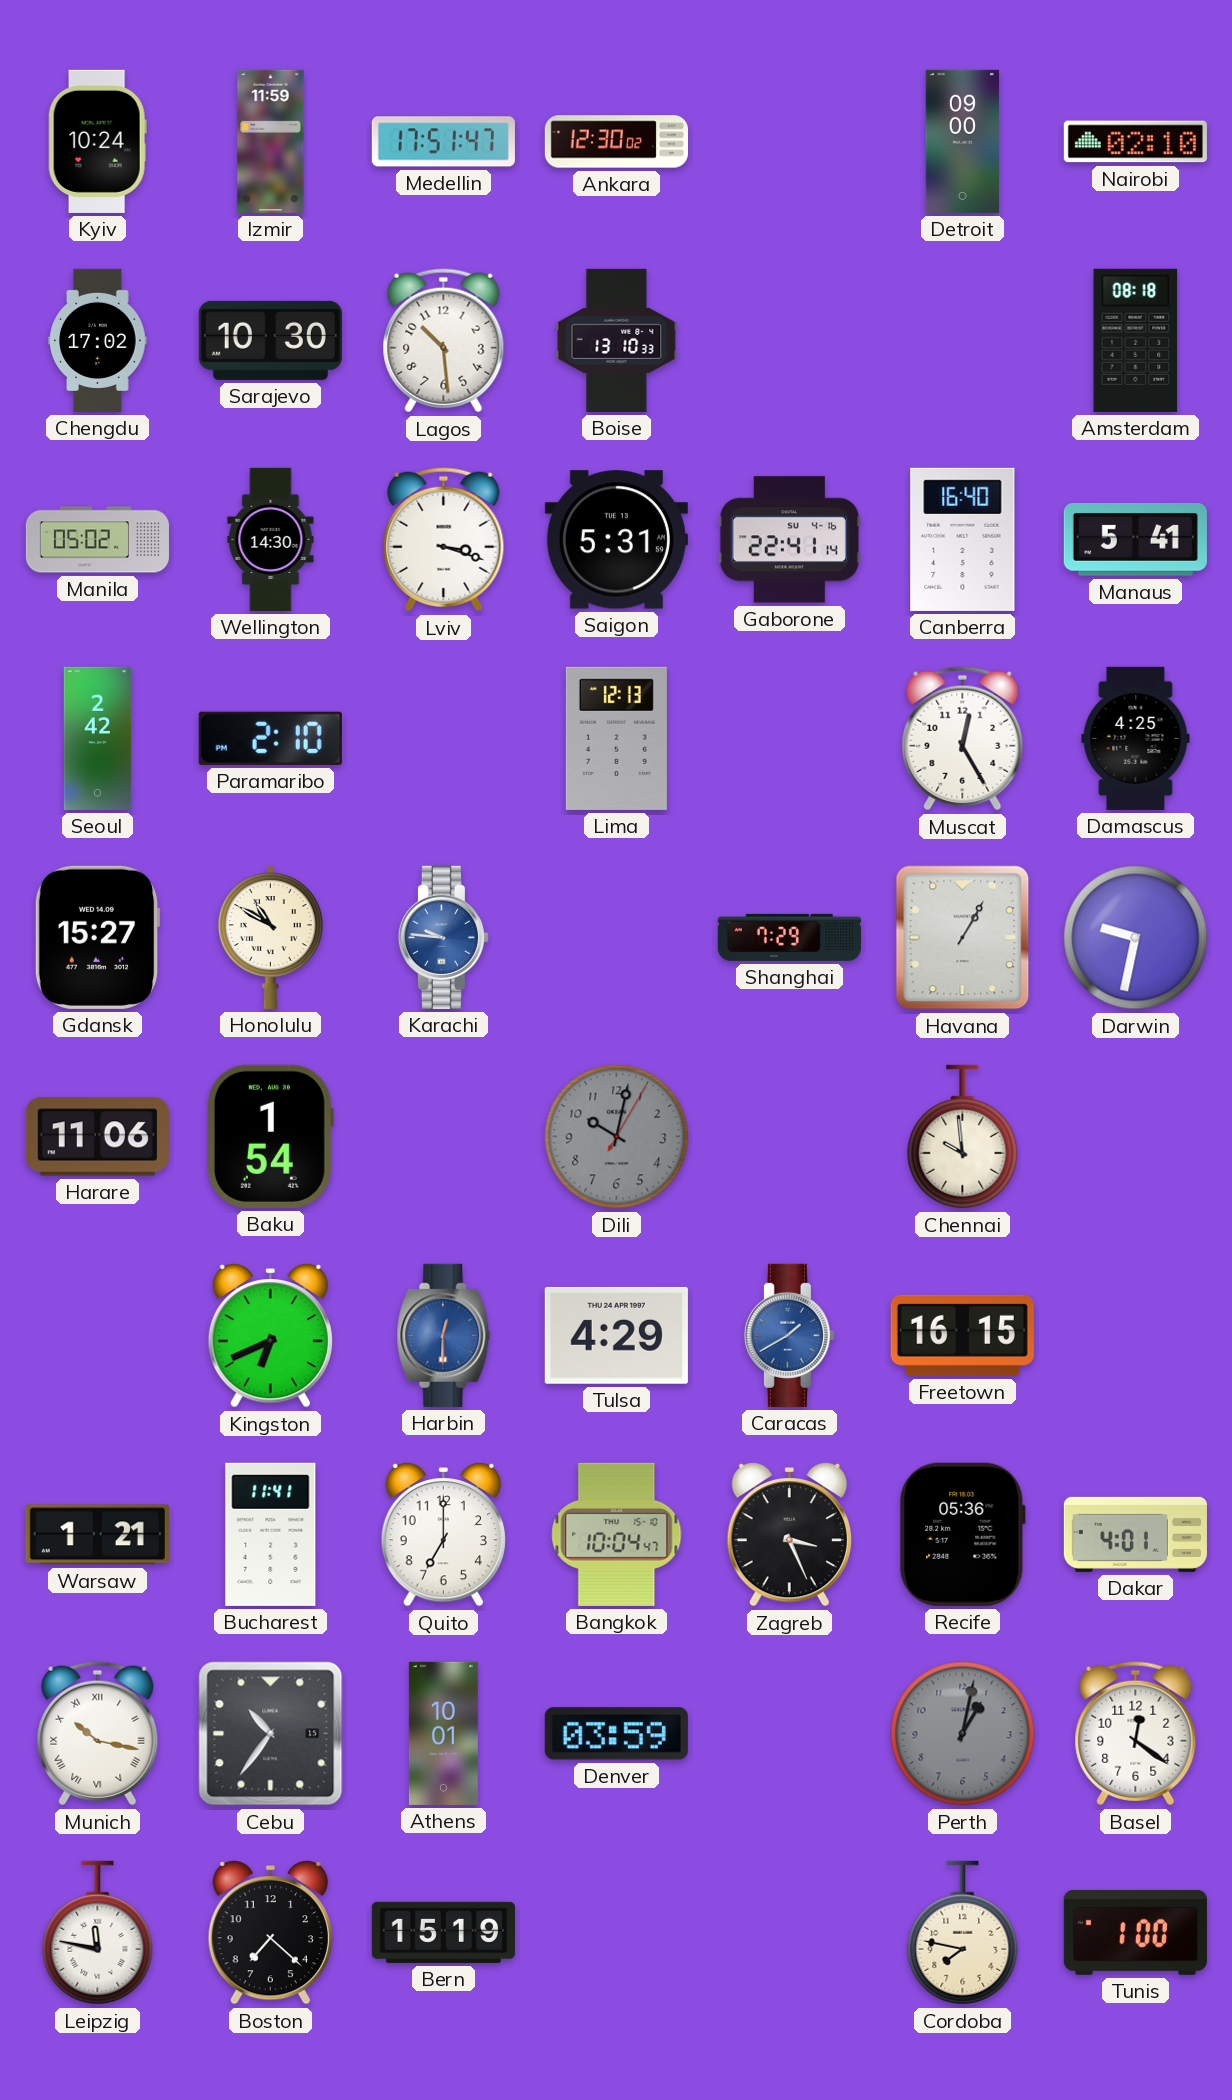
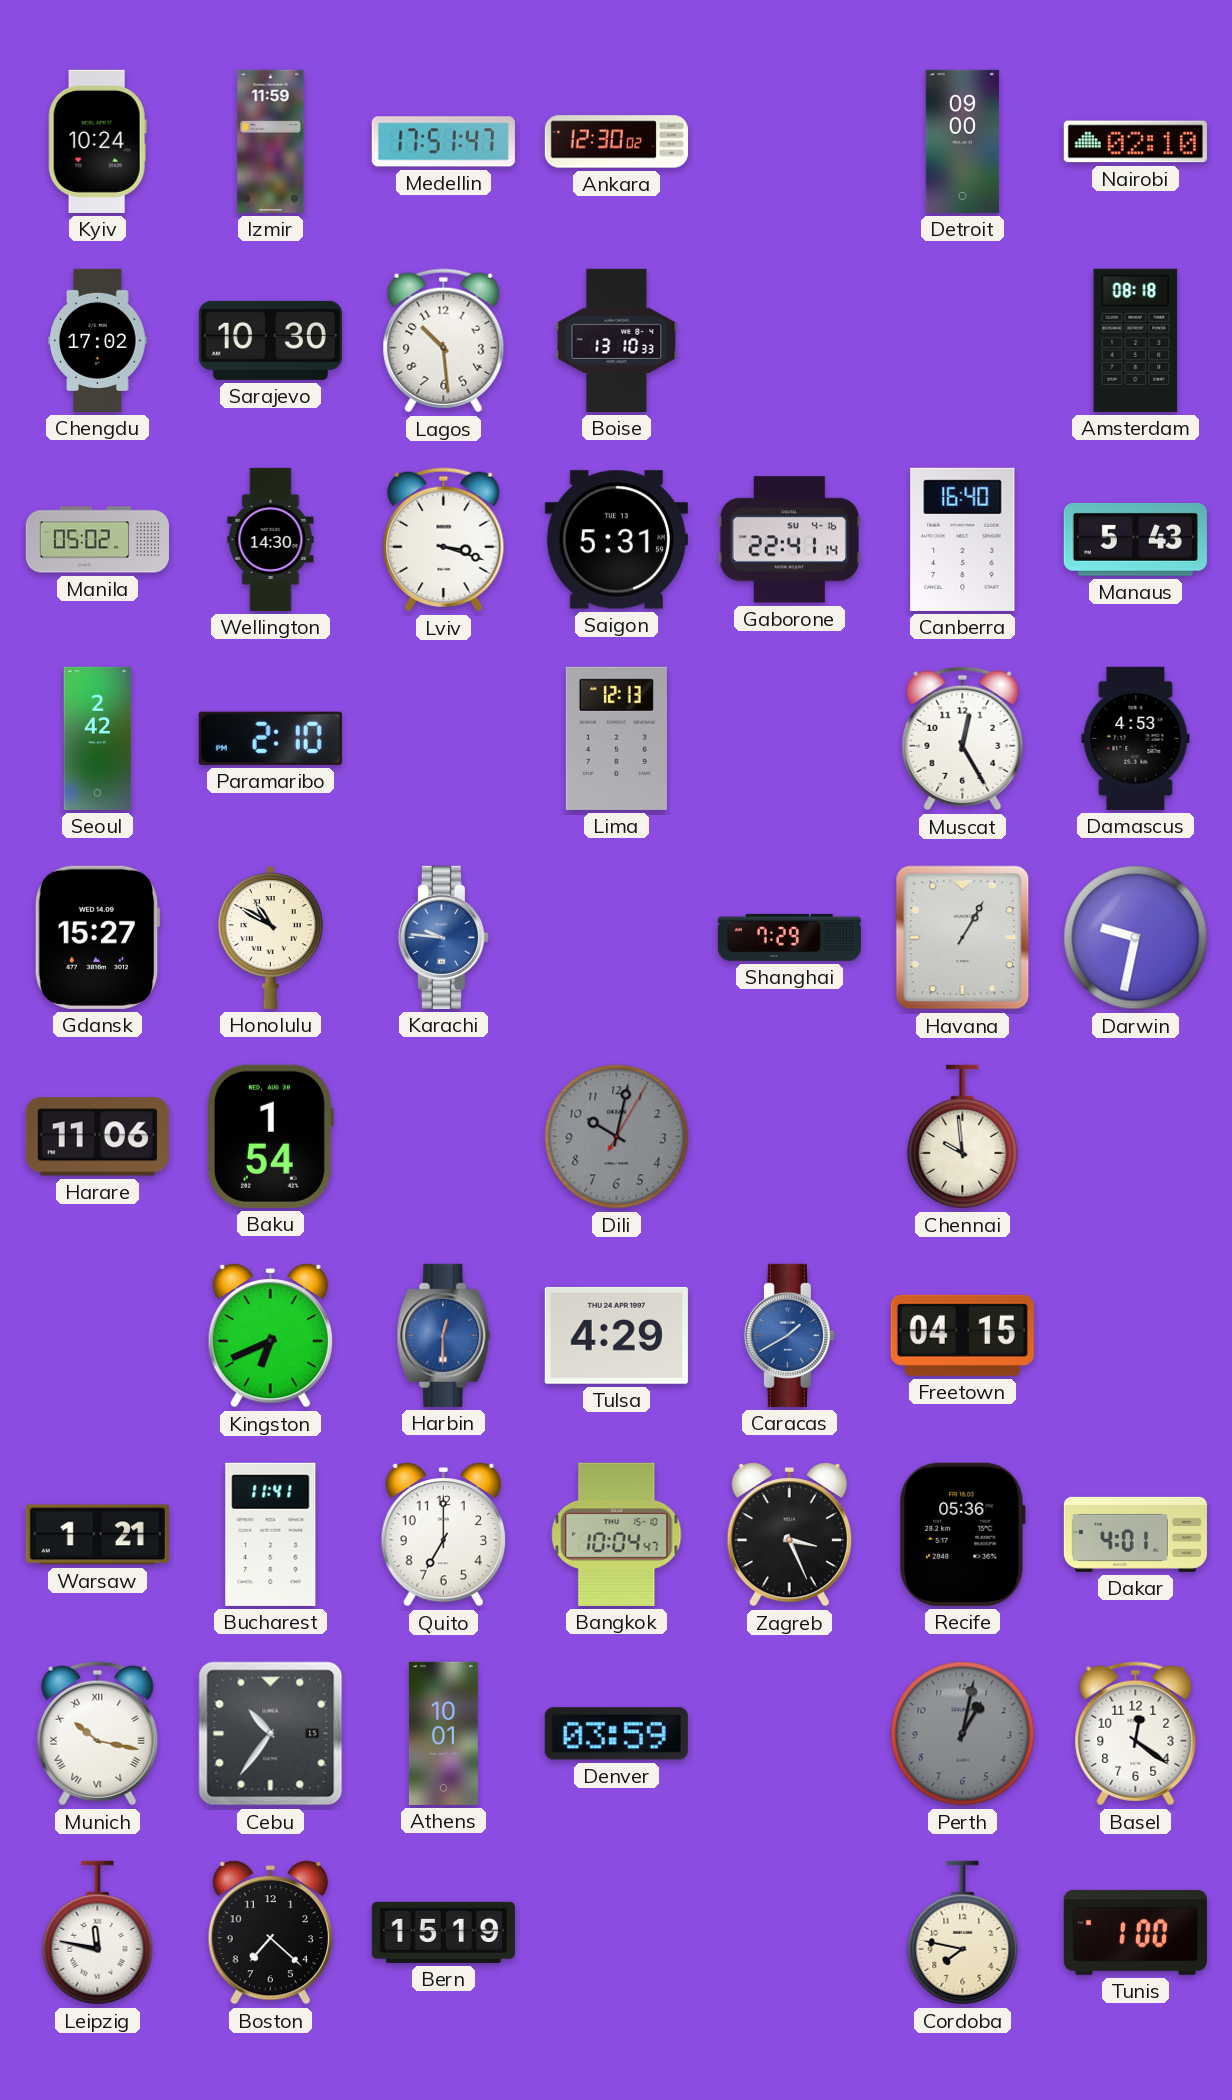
Manaus: 5:41 -> 5:43 (1135, 539)
Damascus: 4:25 -> 4:53 (1136, 738)
Freetown: 16:15 -> 04:15 (962, 1335)
